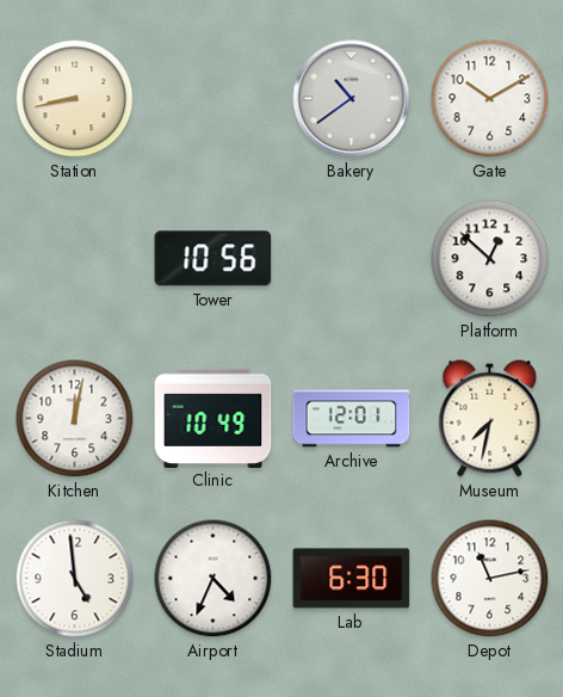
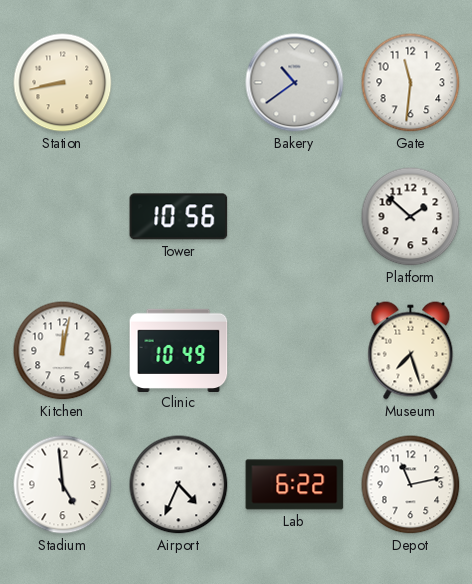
Gate: 10:10 -> 11:31 (411, 83)
Platform: 12:52 -> 1:52 (411, 217)
Archive: 12:01 -> none (352, 419)
Museum: 7:32 -> 7:27 (411, 351)
Lab: 6:30 -> 6:22 (295, 485)
